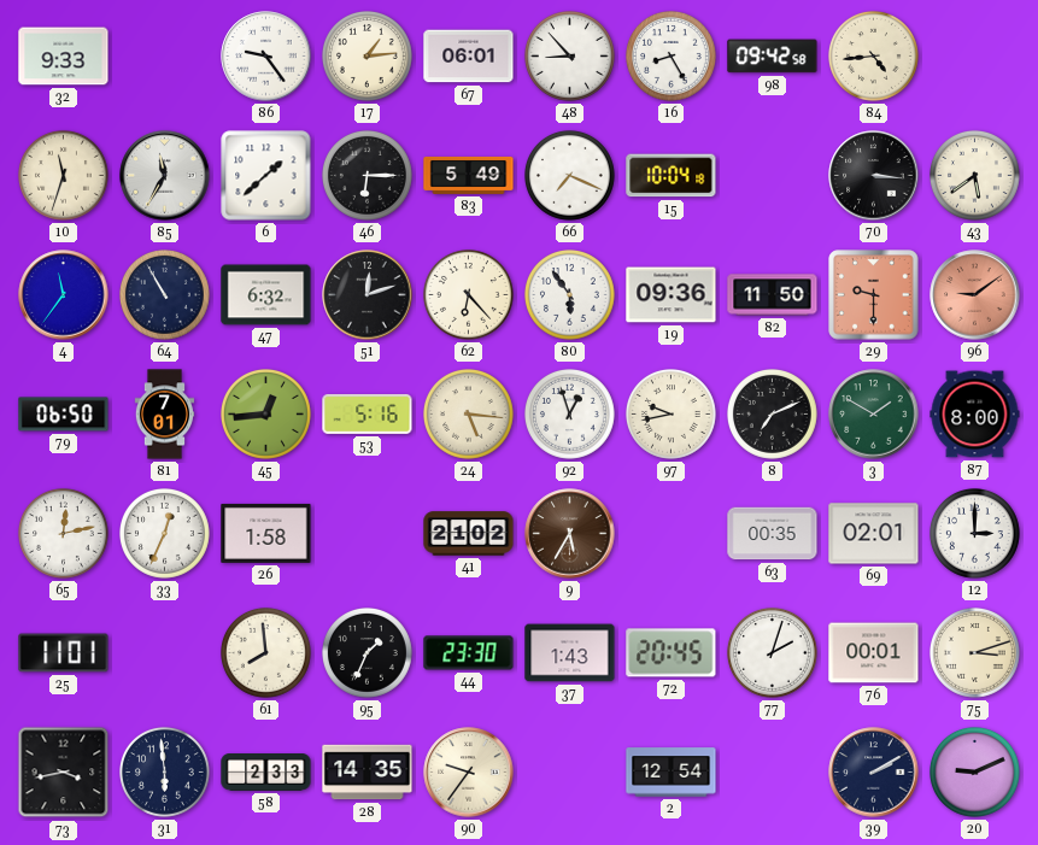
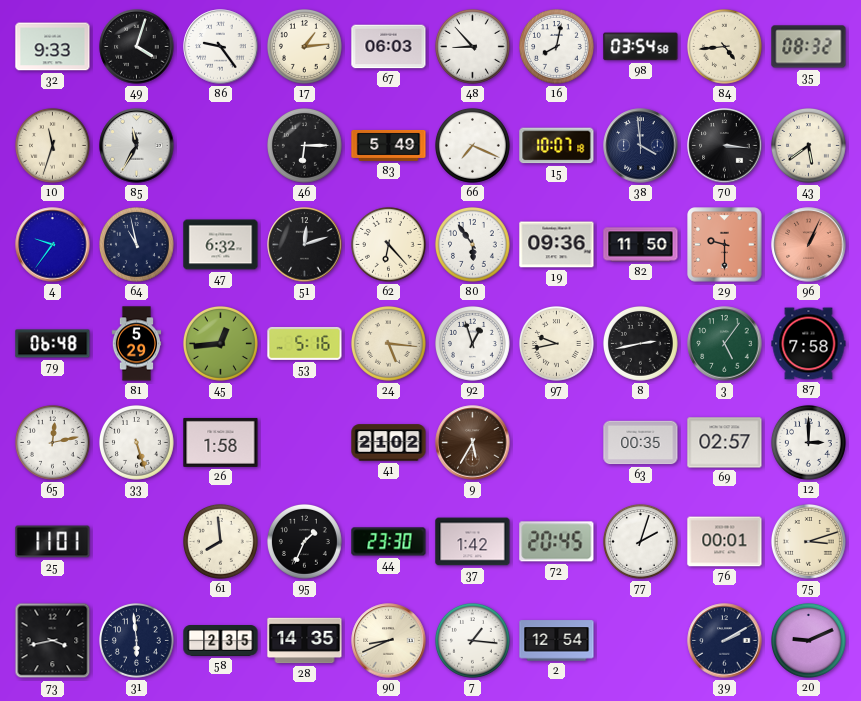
49: none -> 4:03 (137, 47)
67: 06:01 -> 06:03 (389, 47)
16: 8:25 -> 8:02 (557, 47)
98: 09:42 -> 03:54 (641, 47)
35: none -> 08:32 (809, 47)
6: 1:38 -> none (266, 176)
15: 10:04 -> 10:07 (557, 146)
38: none -> 3:59 (641, 146)
4: 11:36 -> 9:36 (53, 245)
64: 10:55 -> 10:58 (137, 245)
96: 9:09 -> 1:04 (809, 245)
79: 06:50 -> 06:48 (53, 344)
81: 7:01 -> 5:29 (137, 344)
8: 7:11 -> 2:43 (641, 344)
3: 1:50 -> 5:06 (725, 344)
87: 8:00 -> 7:58 (809, 344)
33: 12:34 -> 5:27 (137, 443)
69: 02:01 -> 02:57 (725, 443)
37: 1:43 -> 1:42 (473, 542)
58: 2:33 -> 2:35 (221, 641)
90: 9:36 -> 8:41 (389, 641)
7: none -> 1:16 (473, 641)
